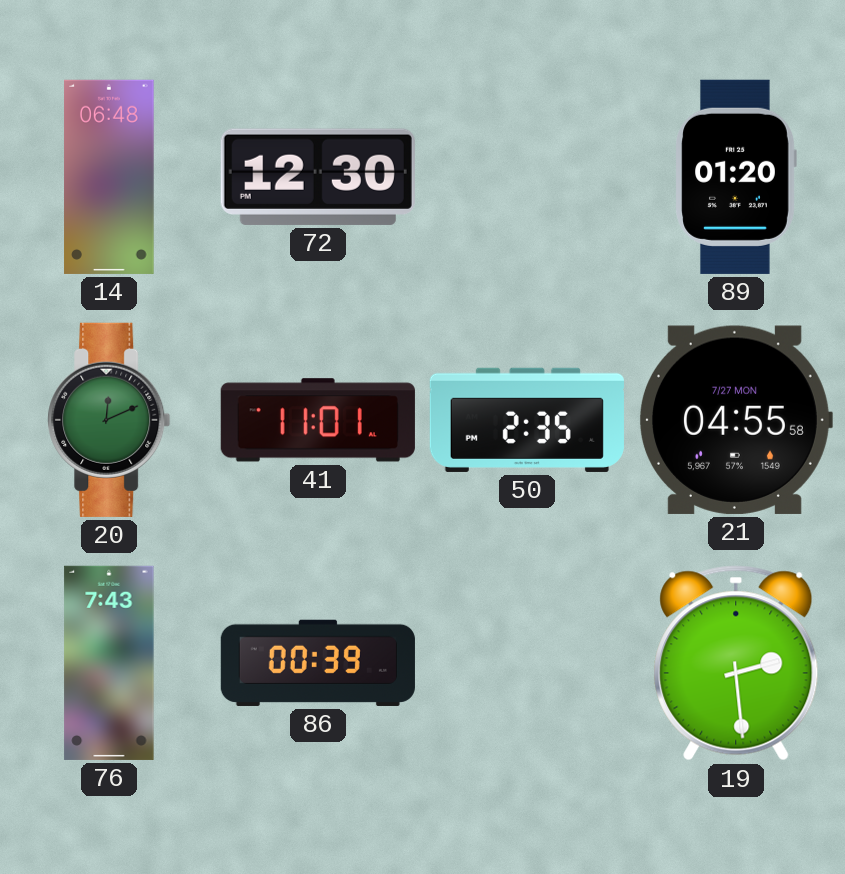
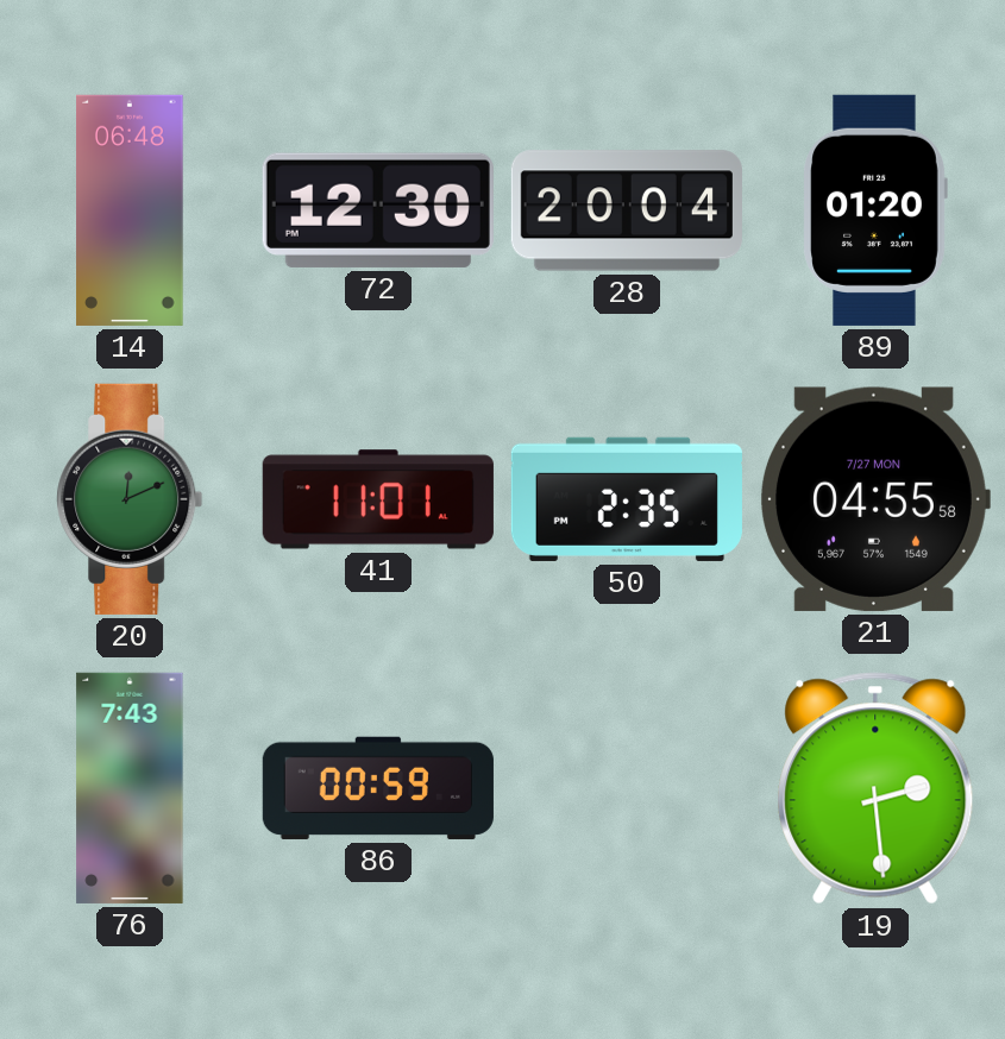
28: none -> 20:04 (627, 210)
86: 00:39 -> 00:59 (378, 788)
